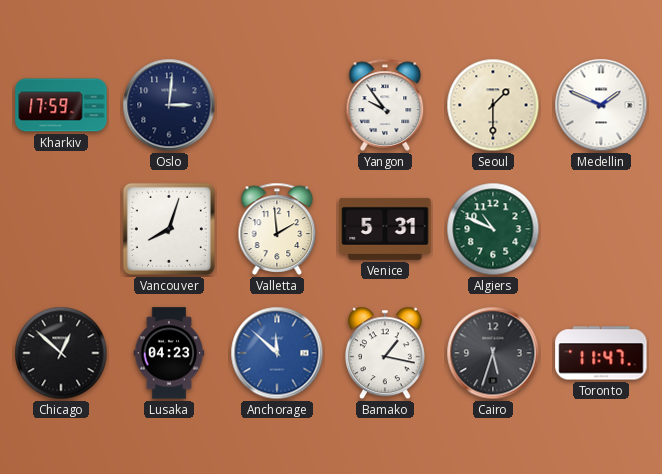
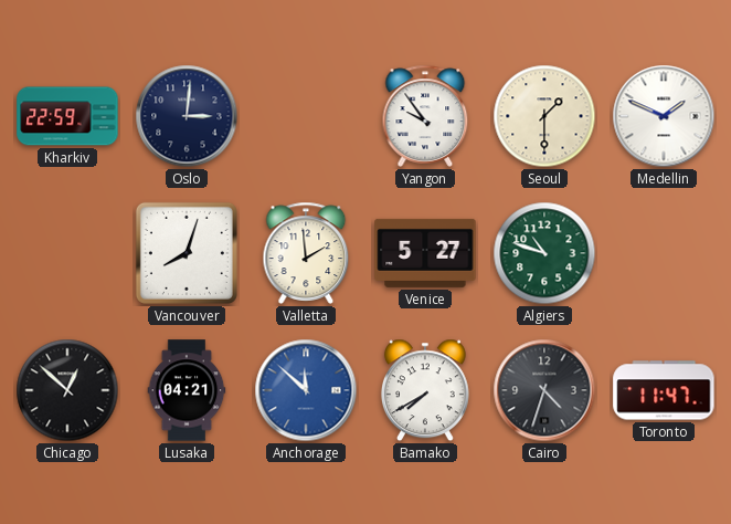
Kharkiv: 17:59 -> 22:59 (67, 116)
Venice: 5:31 -> 5:27 (425, 253)
Algiers: 10:49 -> 10:48 (544, 253)
Lusaka: 04:23 -> 04:21 (187, 390)
Bamako: 1:17 -> 7:40 (425, 390)
Cairo: 5:33 -> 4:33 (544, 390)
